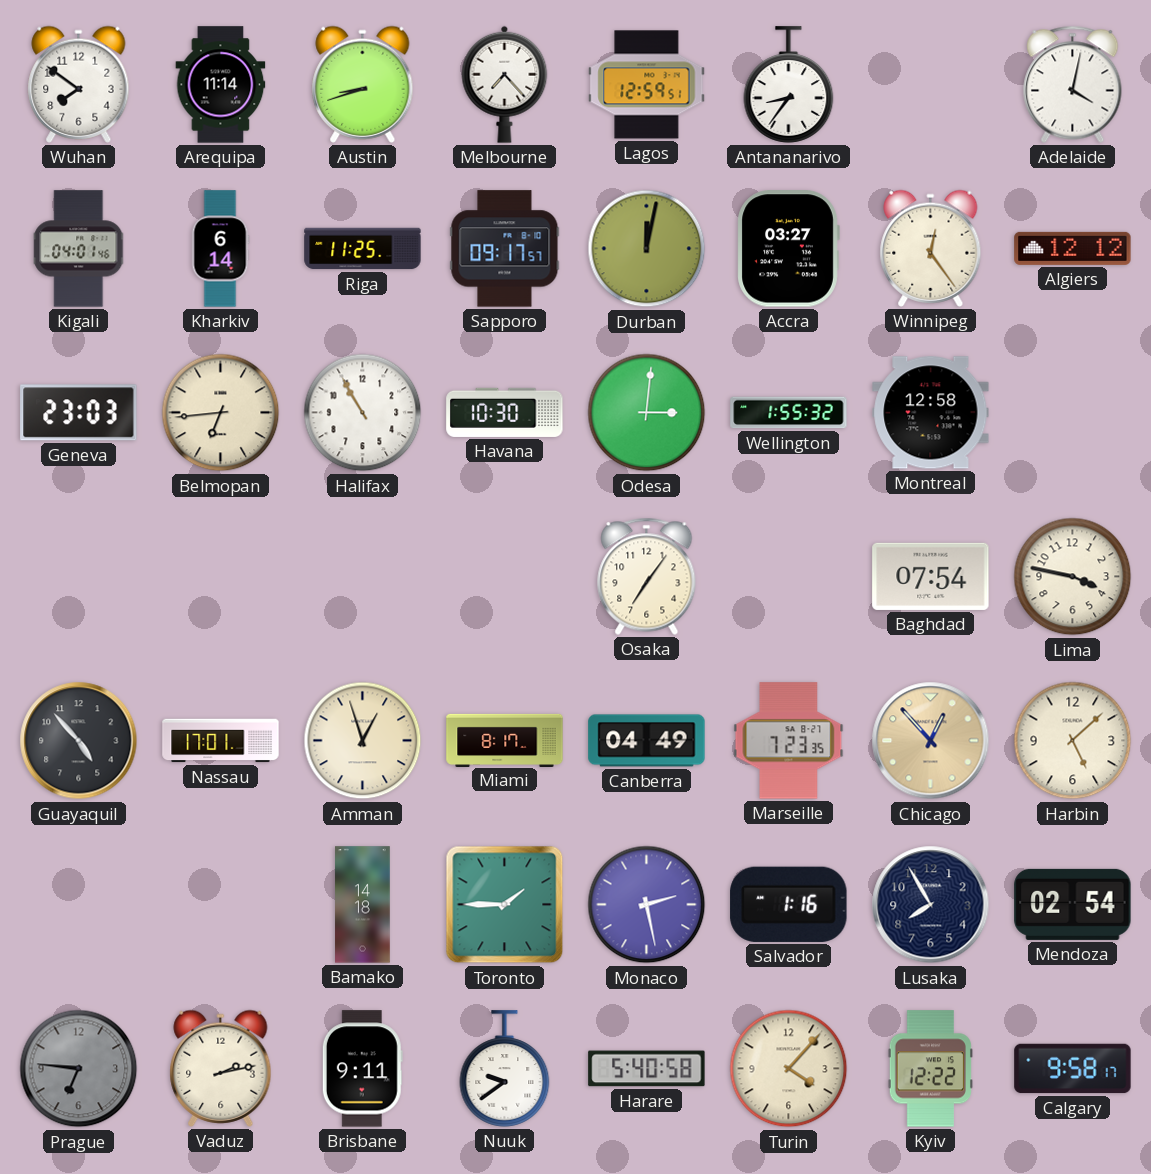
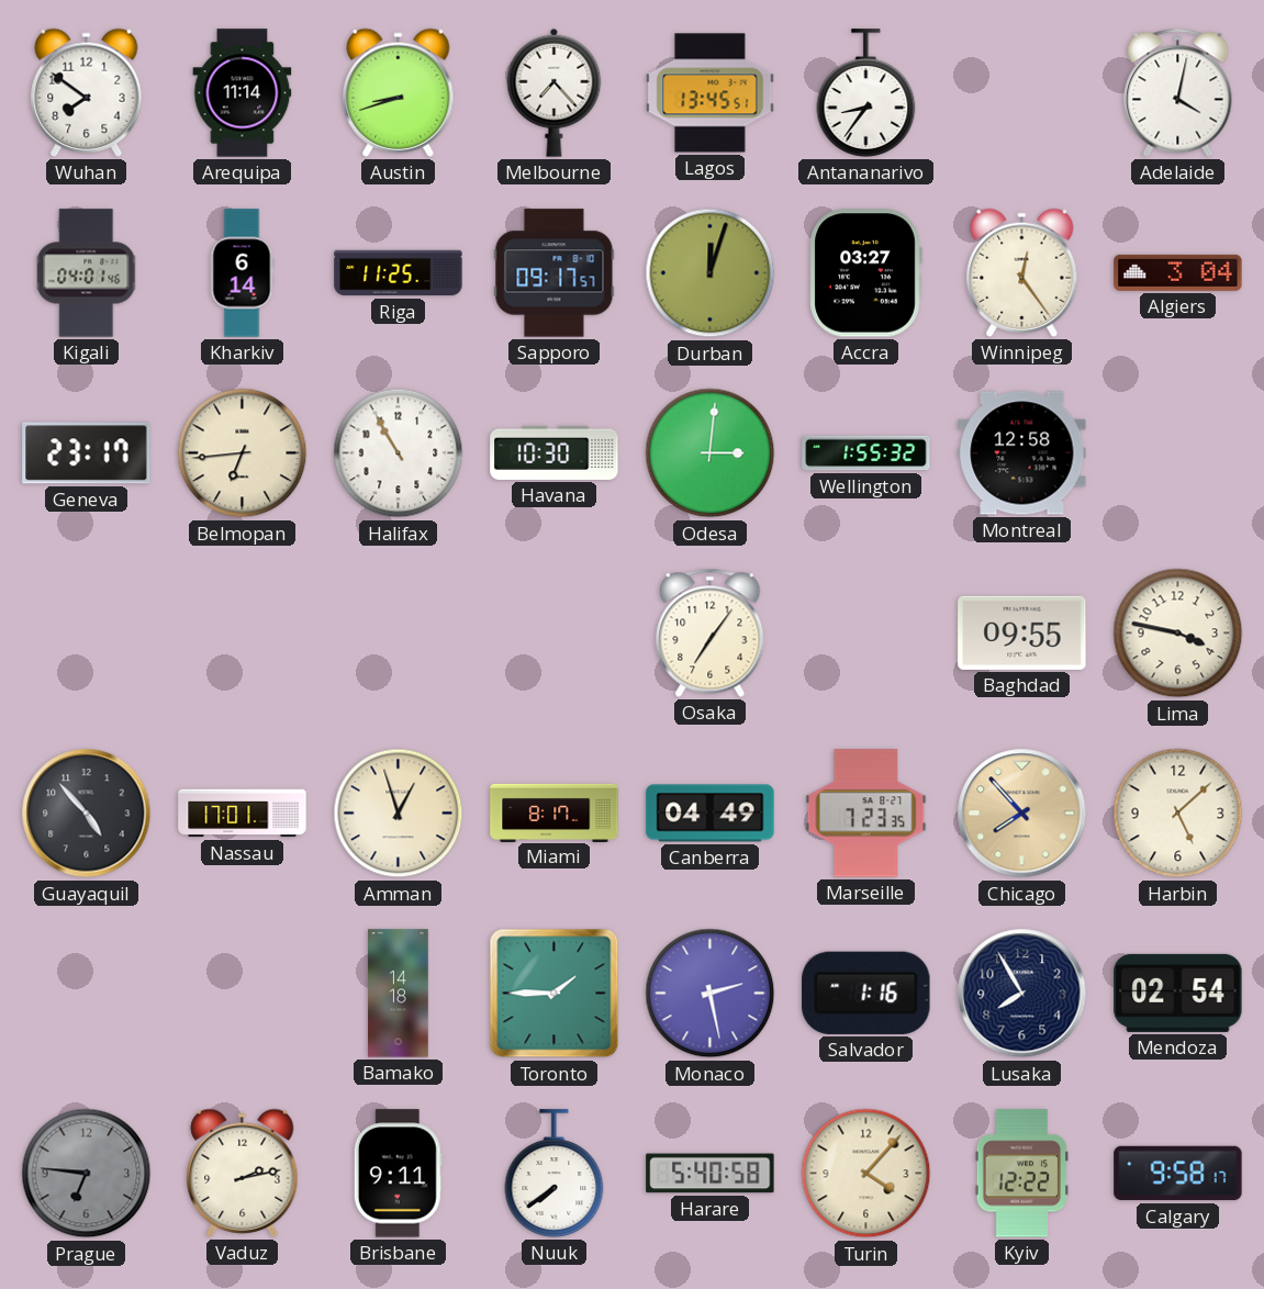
Lagos: 12:59 -> 13:45 (711, 93)
Durban: 12:02 -> 12:03 (711, 273)
Algiers: 12:12 -> 3:04 (1178, 272)
Geneva: 23:03 -> 23:17 (87, 453)
Baghdad: 07:54 -> 09:55 (1022, 632)
Chicago: 12:53 -> 7:53 (1022, 814)
Nuuk: 9:39 -> 7:39 (555, 1174)
